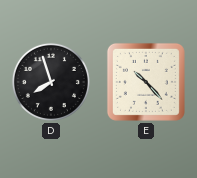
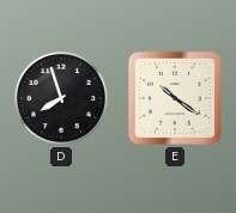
E: 10:23 -> 10:21 (175, 98)
